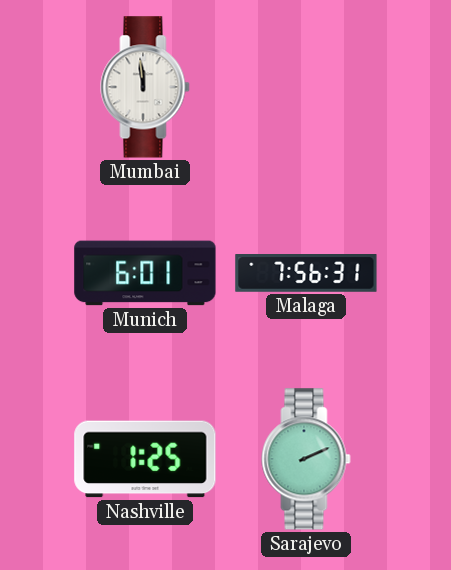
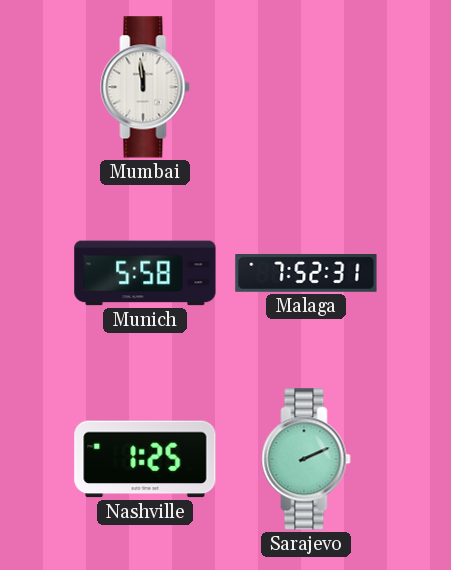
Munich: 6:01 -> 5:58 (145, 273)
Malaga: 7:56 -> 7:52 (306, 274)
